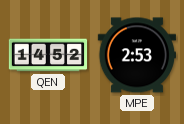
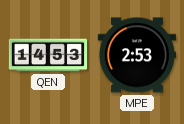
QEN: 14:52 -> 14:53 (48, 55)
